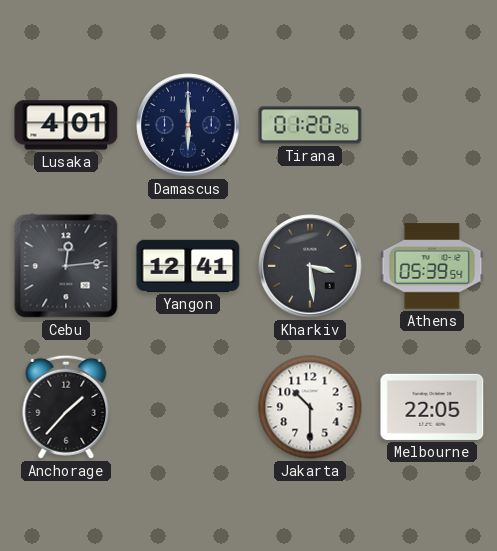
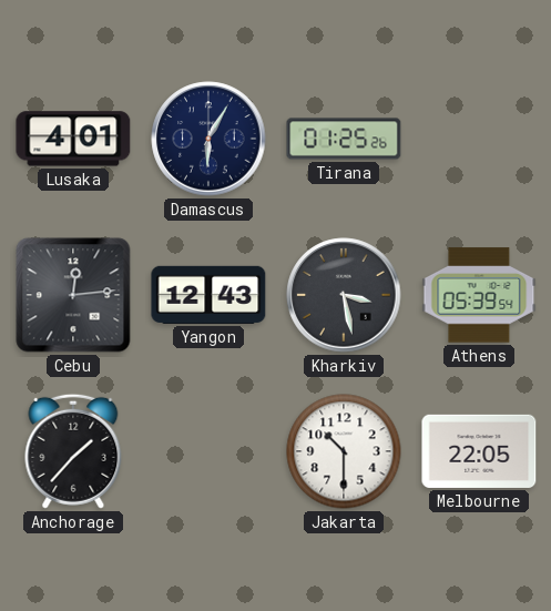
Damascus: 6:00 -> 6:05 (208, 139)
Tirana: 01:20 -> 01:25 (344, 139)
Yangon: 12:41 -> 12:43 (208, 295)
Kharkiv: 3:29 -> 3:28 (344, 295)
